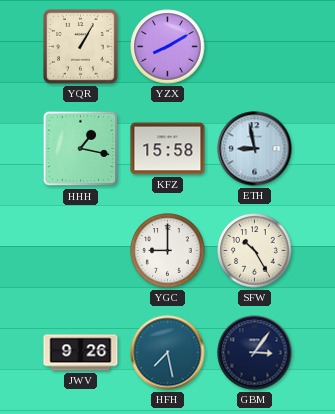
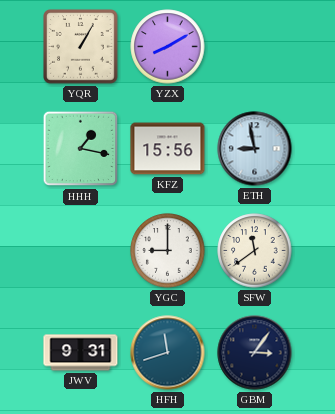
KFZ: 15:58 -> 15:56 (168, 149)
SFW: 10:25 -> 11:39 (255, 251)
JWV: 9:26 -> 9:31 (81, 353)
HFH: 7:28 -> 11:42 (168, 353)
